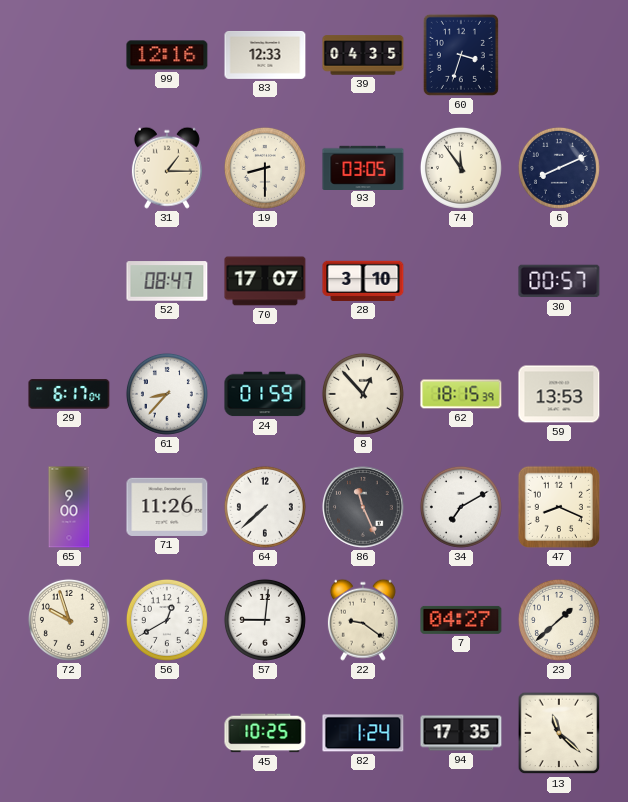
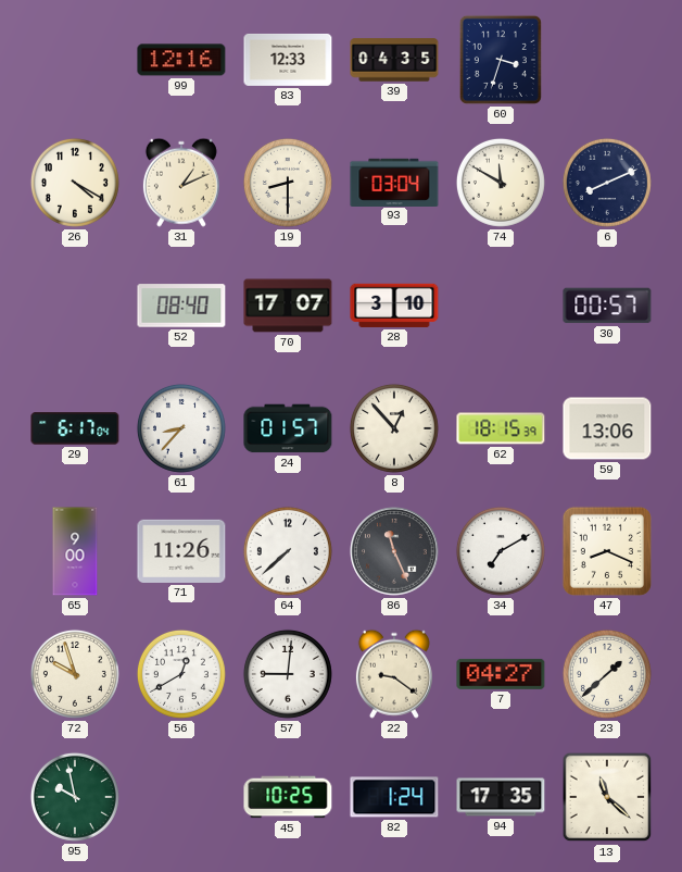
26: none -> 4:20 (75, 183)
31: 1:15 -> 1:11 (181, 183)
93: 03:05 -> 03:04 (394, 182)
74: 11:54 -> 11:50 (501, 183)
52: 08:47 -> 08:40 (181, 306)
24: 01:59 -> 01:57 (288, 428)
59: 13:53 -> 13:06 (607, 428)
95: none -> 9:58 (75, 797)
